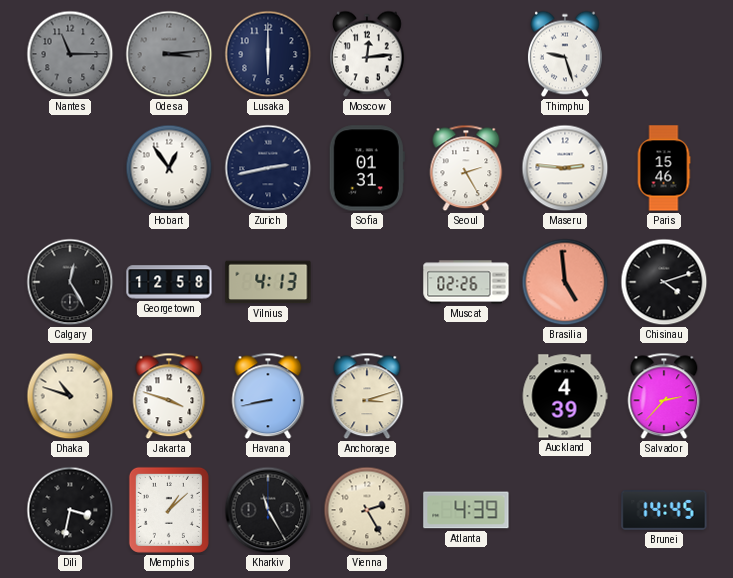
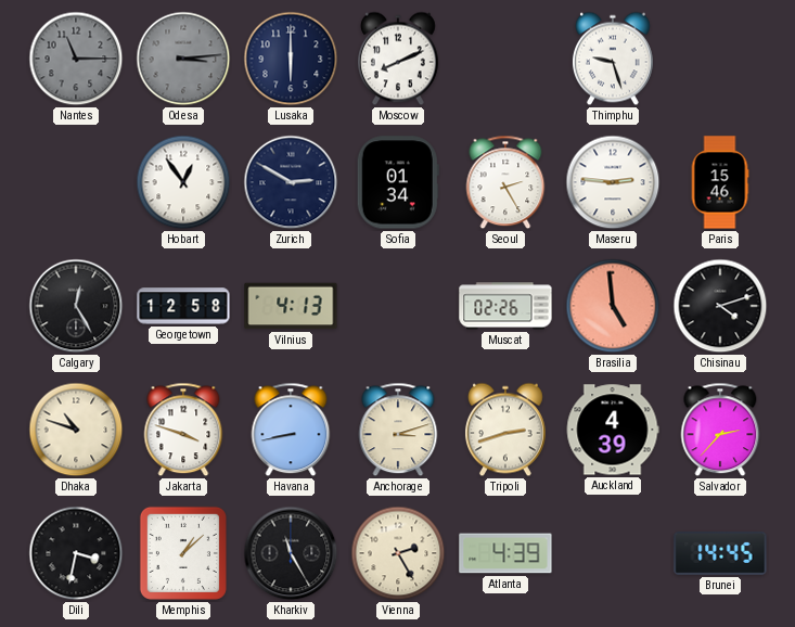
Moscow: 12:14 -> 8:11 (398, 59)
Zurich: 2:43 -> 2:50 (291, 182)
Sofia: 01:31 -> 01:34 (398, 182)
Tripoli: none -> 2:42 (505, 430)
